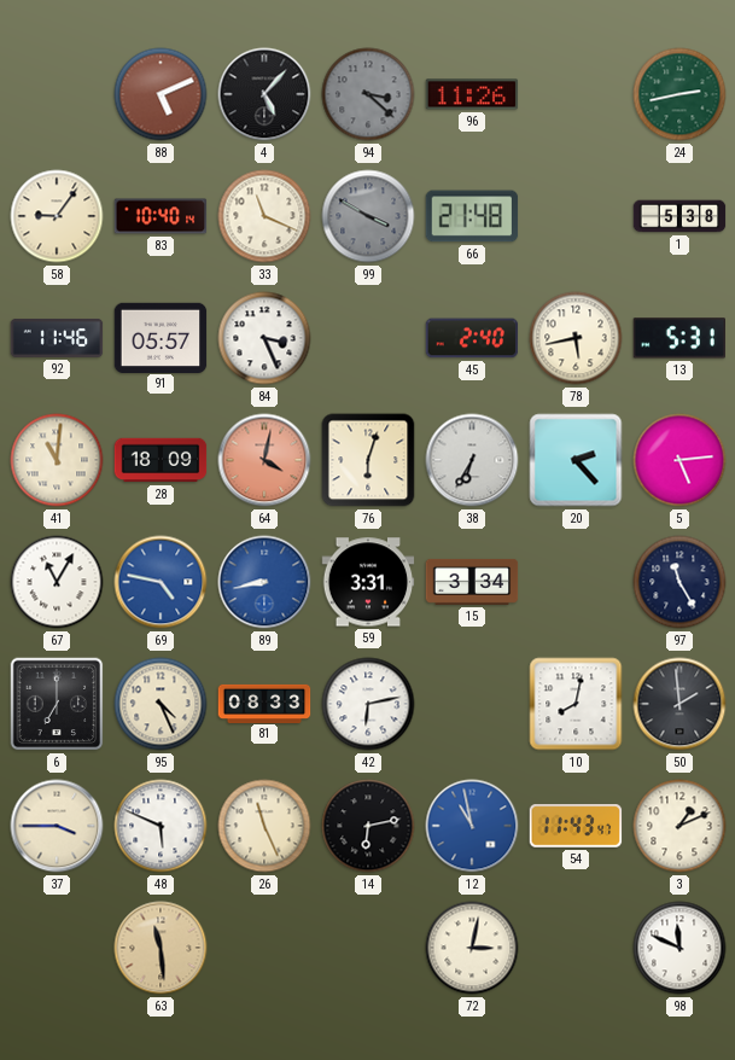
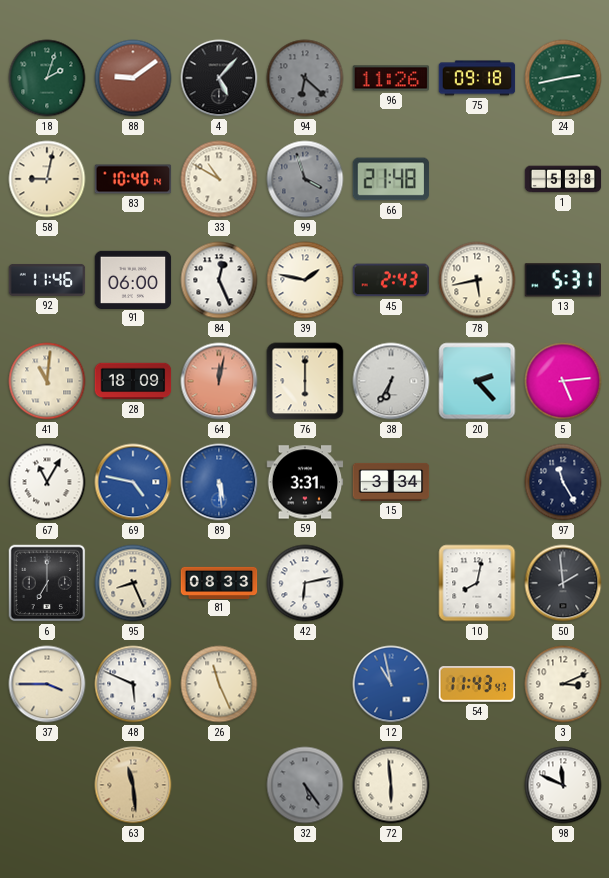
18: none -> 2:03 (47, 78)
88: 5:11 -> 9:09 (133, 78)
94: 3:22 -> 6:22 (305, 78)
75: none -> 09:18 (477, 78)
58: 9:06 -> 9:02 (47, 179)
33: 11:19 -> 10:50 (219, 179)
99: 3:50 -> 3:57 (305, 179)
91: 05:57 -> 06:00 (133, 279)
84: 3:26 -> 12:26 (219, 280)
39: none -> 1:47 (305, 280)
45: 2:40 -> 2:43 (391, 280)
64: 4:02 -> 12:02 (219, 381)
76: 6:03 -> 6:00 (305, 381)
89: 8:43 -> 5:29 (219, 482)
95: 4:26 -> 8:26 (133, 583)
14: 6:13 -> none (368, 826)
3: 1:11 -> 3:11 (563, 684)
32: none -> 5:24 (305, 785)
72: 3:02 -> 5:59 (391, 785)
